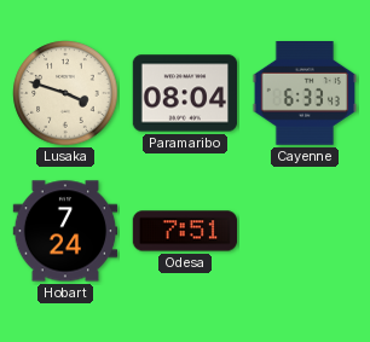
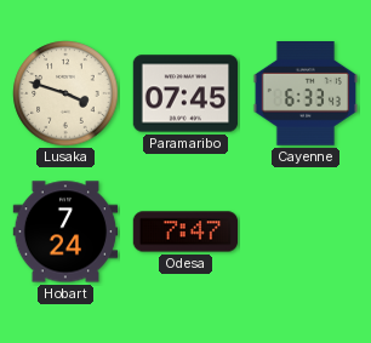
Paramaribo: 08:04 -> 07:45 (185, 93)
Odesa: 7:51 -> 7:47 (185, 231)
